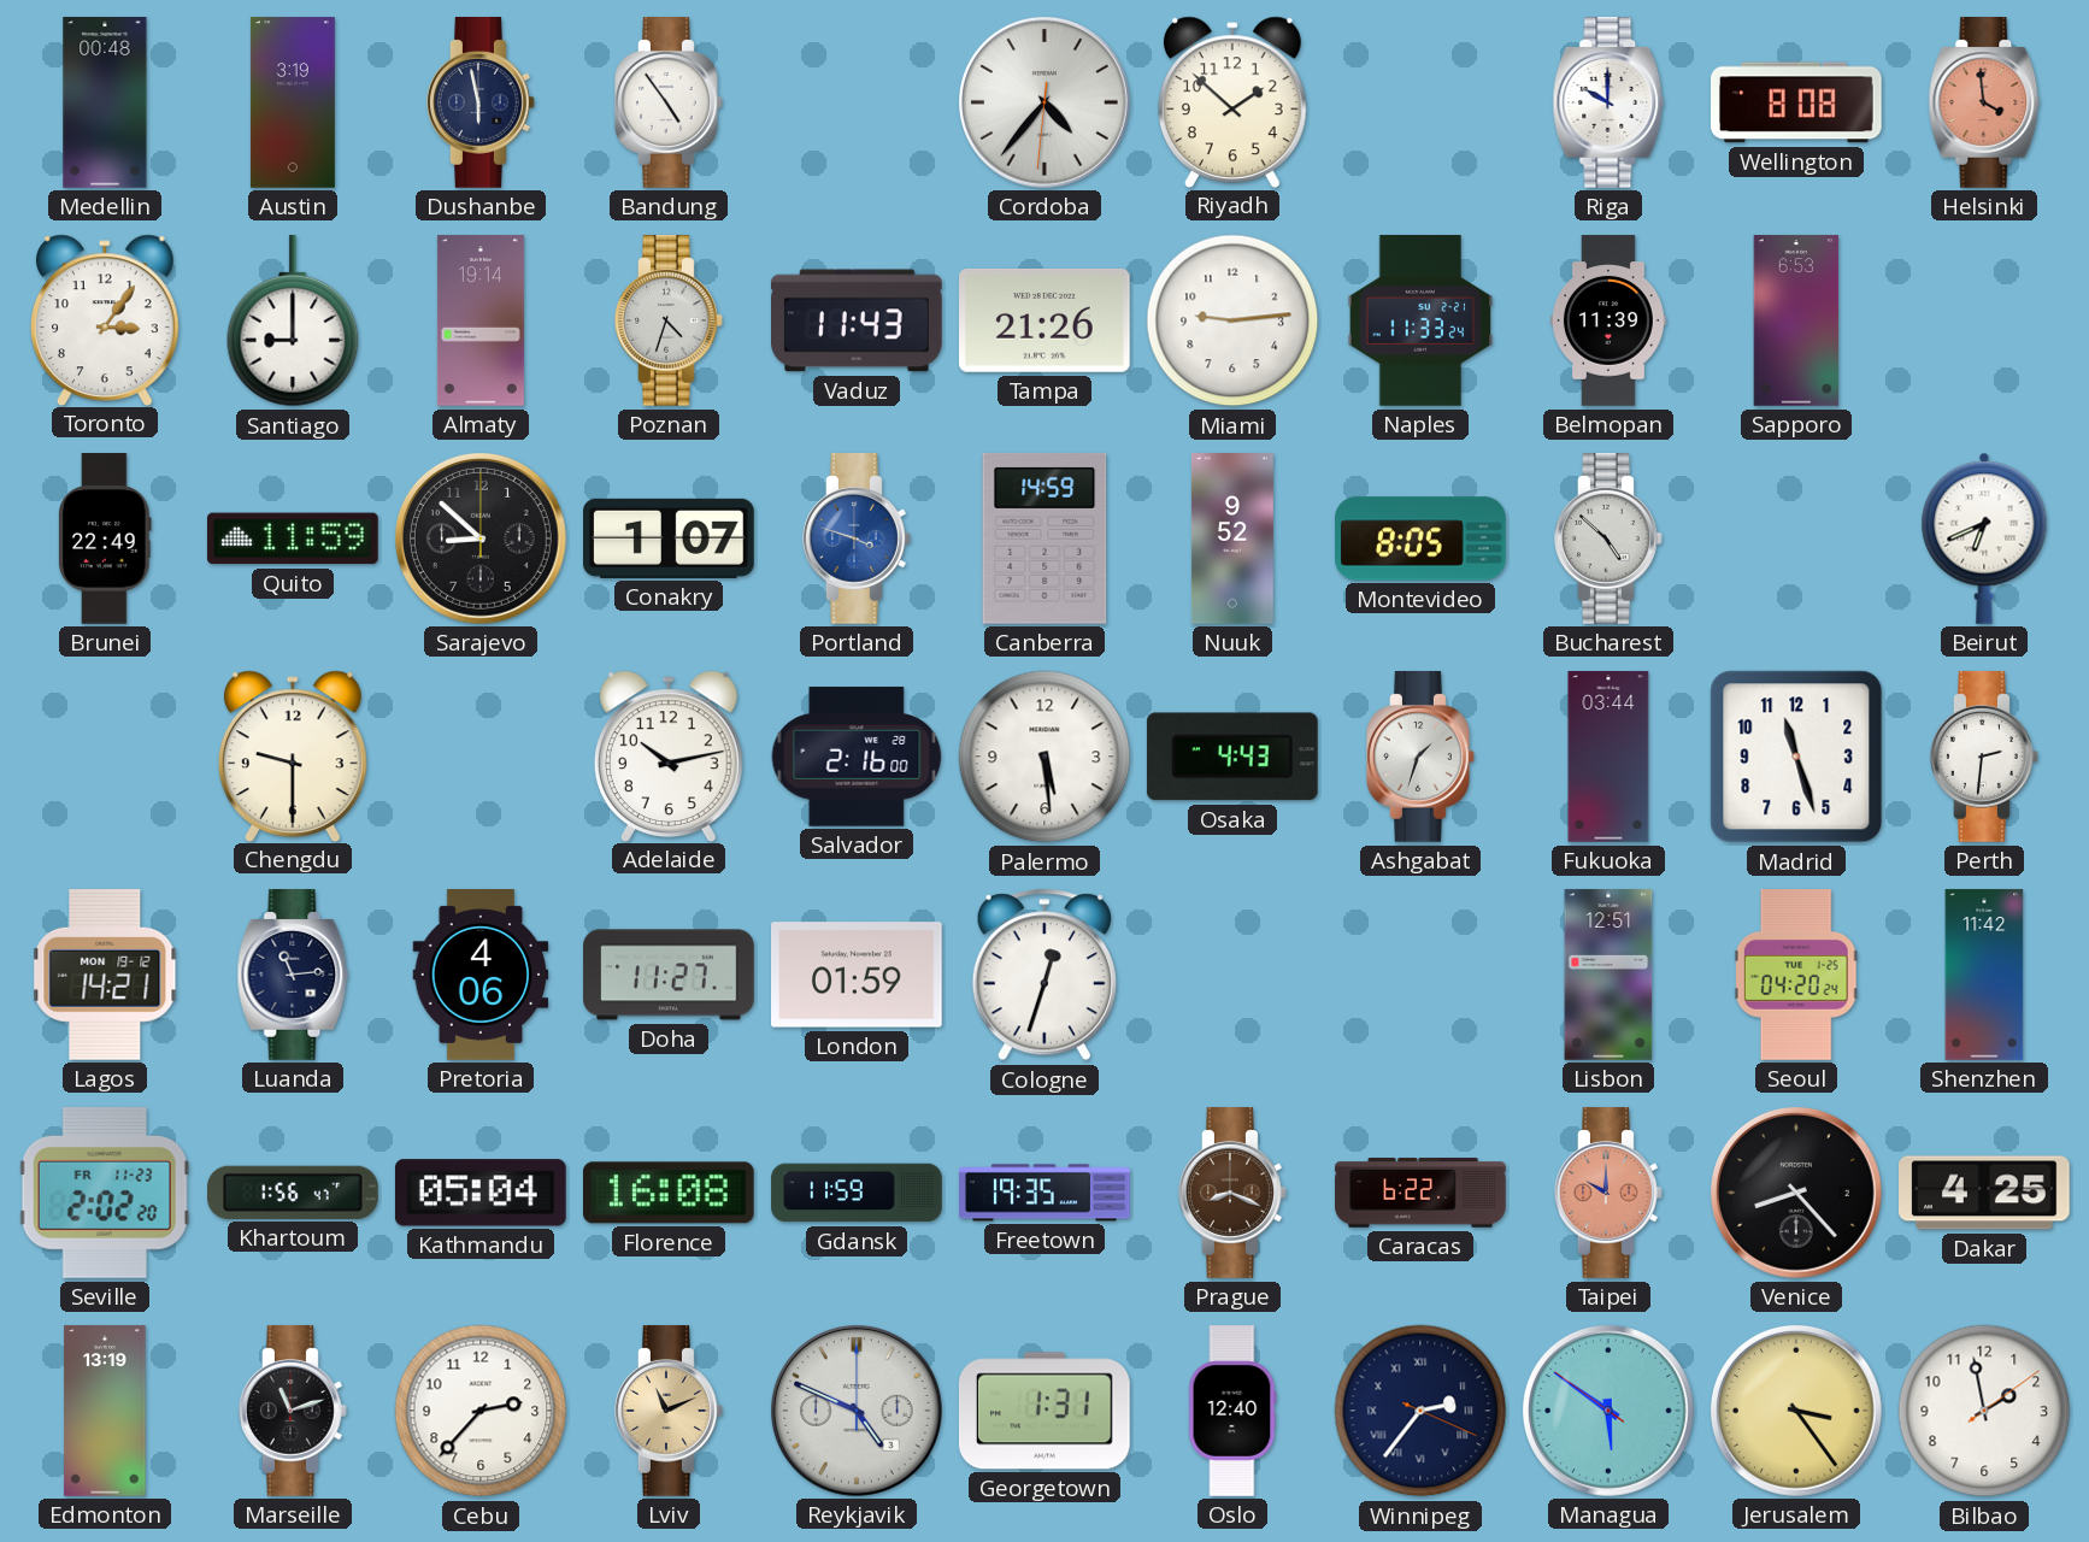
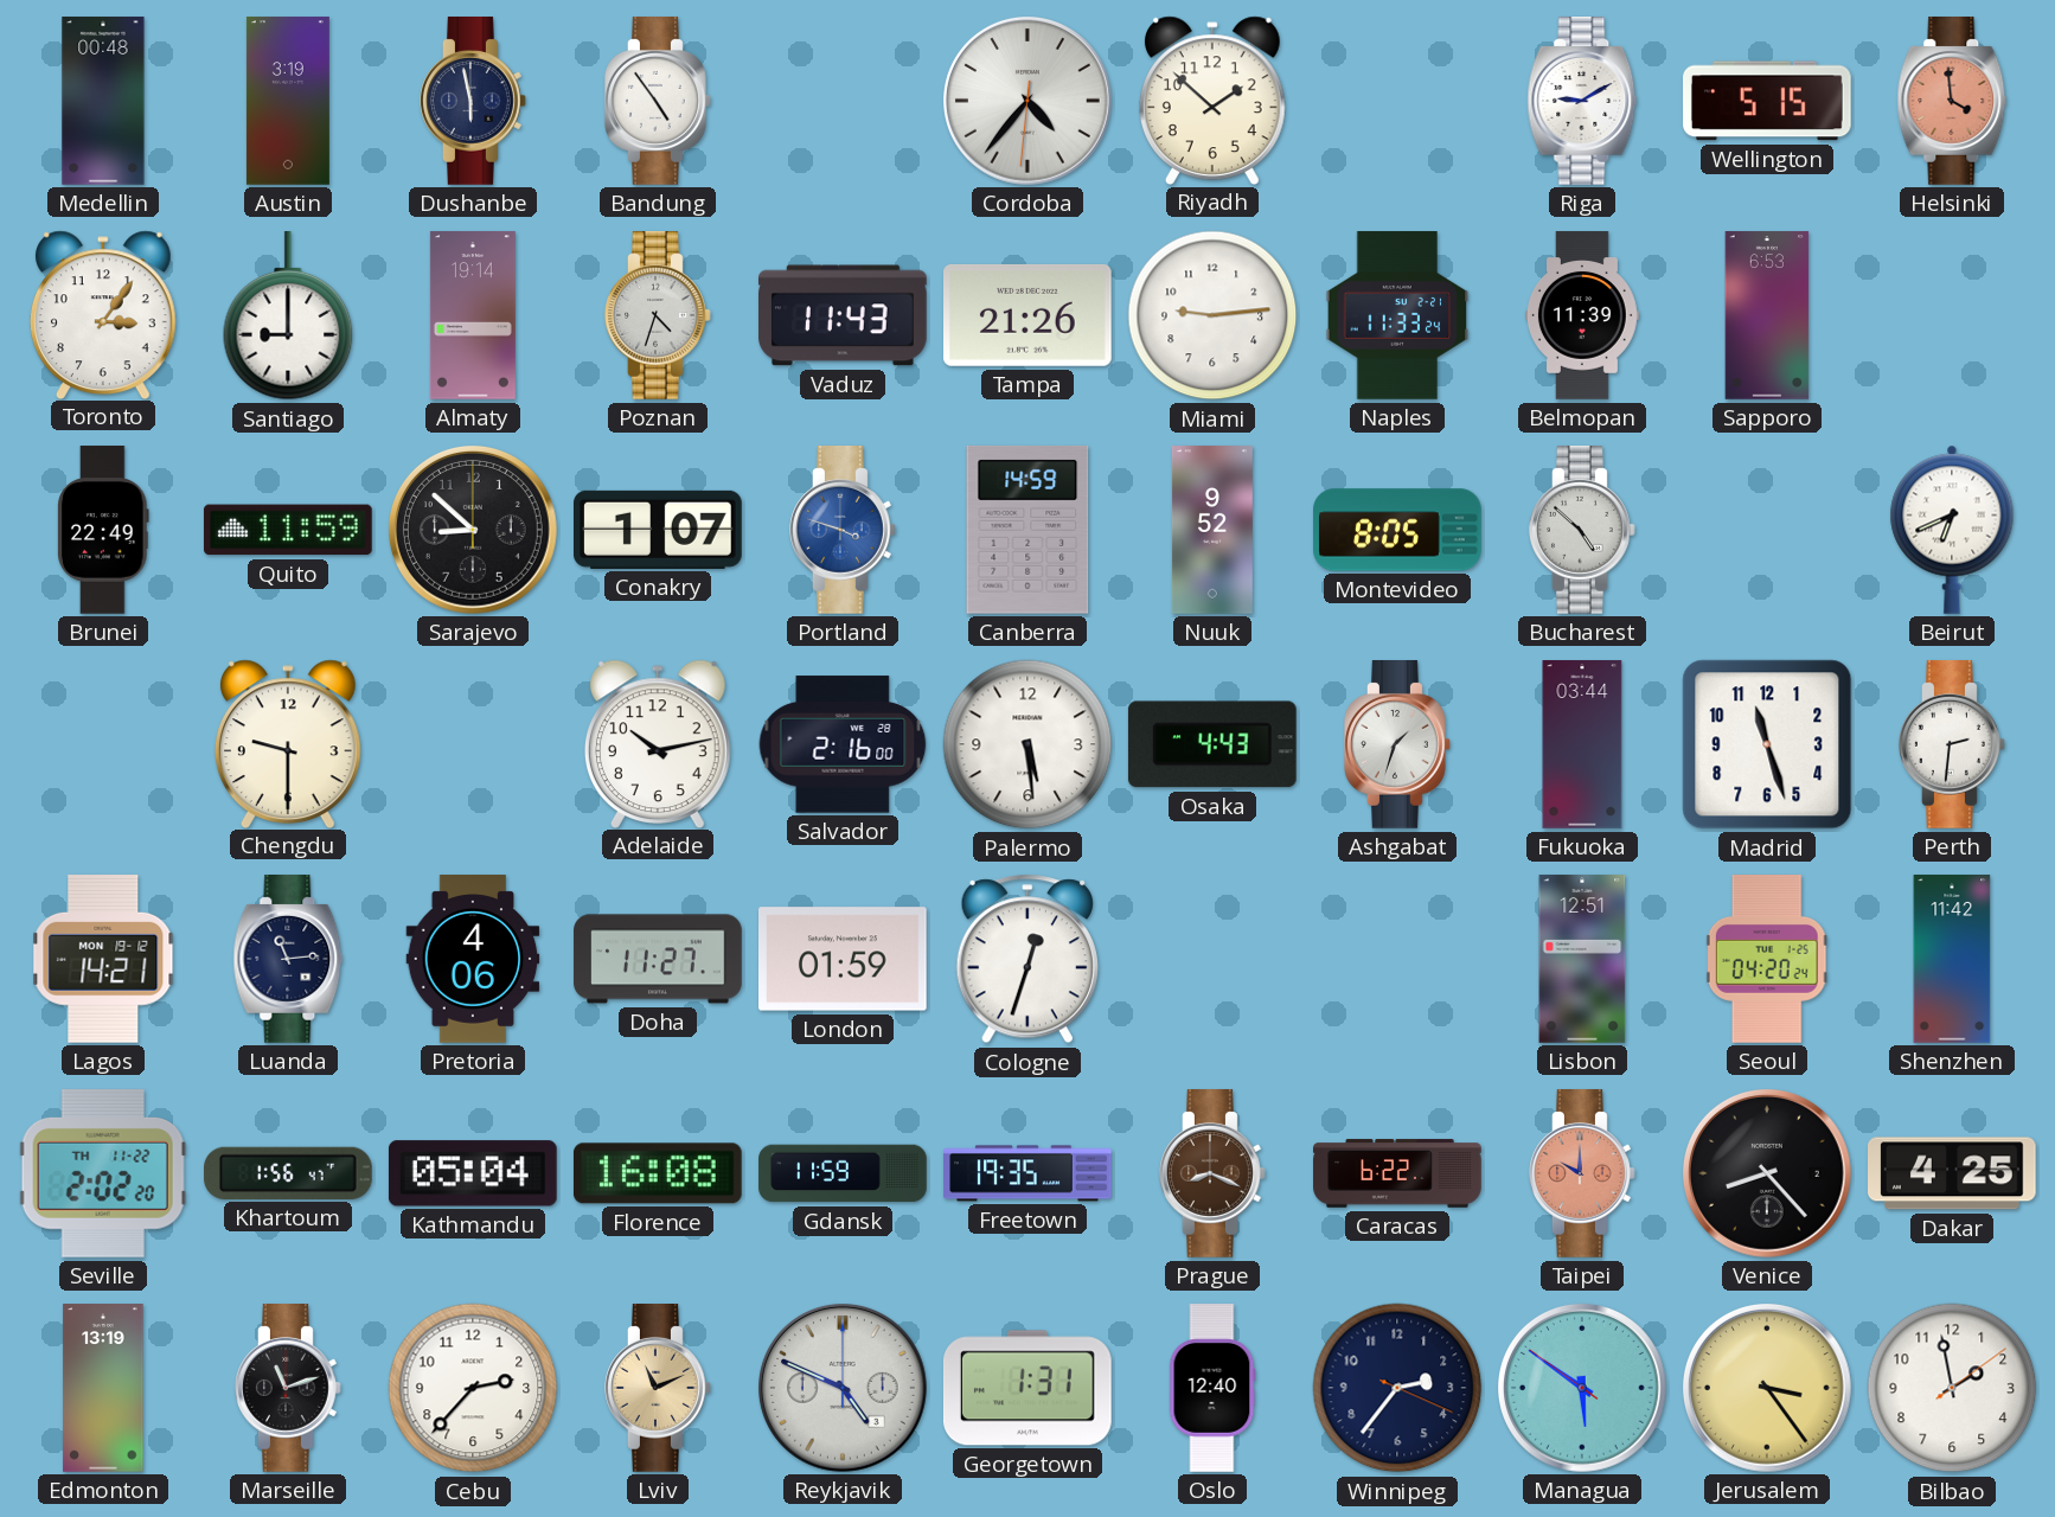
Riga: 10:00 -> 9:10 (1582, 102)
Wellington: 8:08 -> 5:15 (1768, 101)
Seville date: FR 11-23 -> TH 11-22 (103, 1173)
Winnipeg numerals: Roman -> Arabic (1397, 1388)
